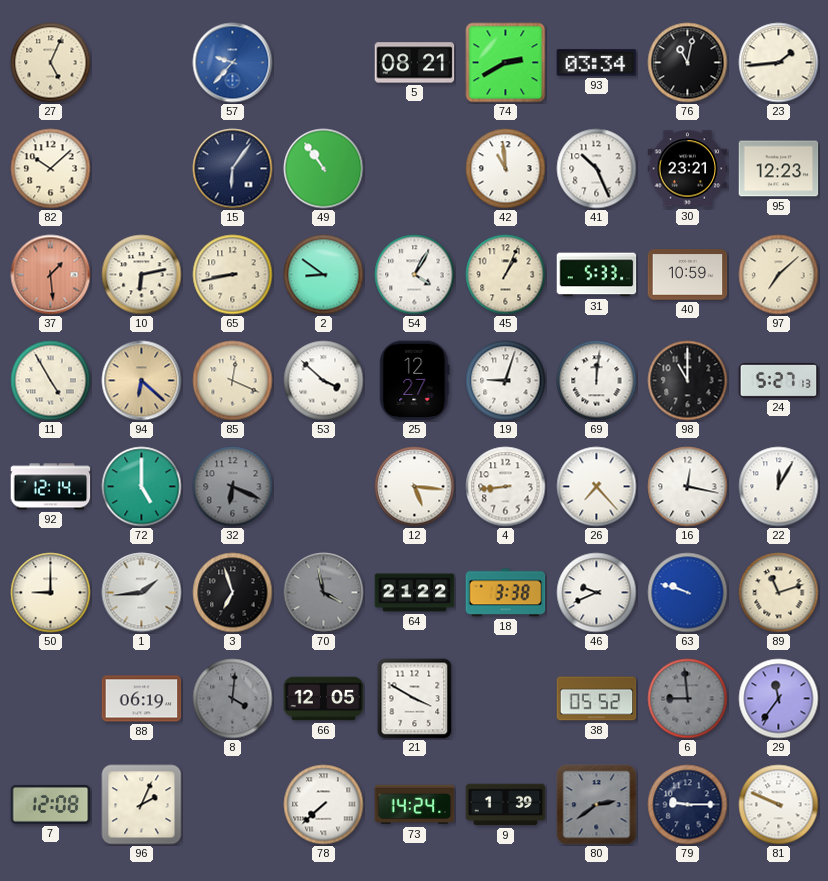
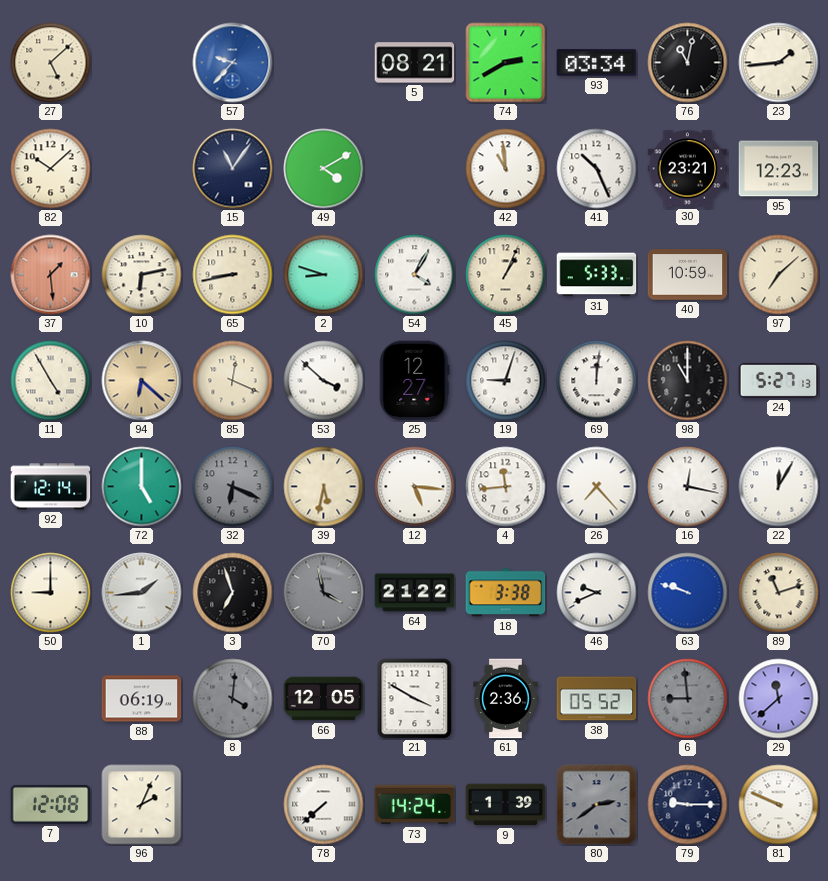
27: 5:04 -> 5:08 (51, 63)
15: 6:06 -> 11:06 (233, 169)
49: 10:54 -> 4:10 (324, 169)
2: 8:51 -> 8:48 (324, 275)
39: none -> 5:32 (324, 487)
4: 8:44 -> 11:44 (506, 487)
61: none -> 2:36 (506, 699)
29: 11:36 -> 11:38 (779, 699)
